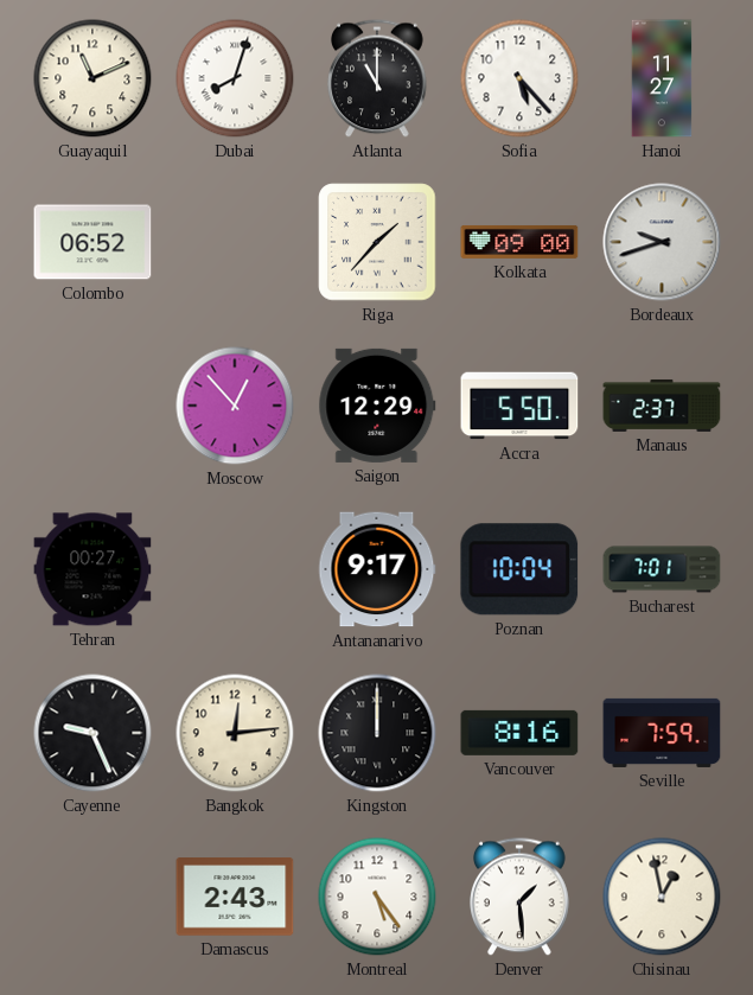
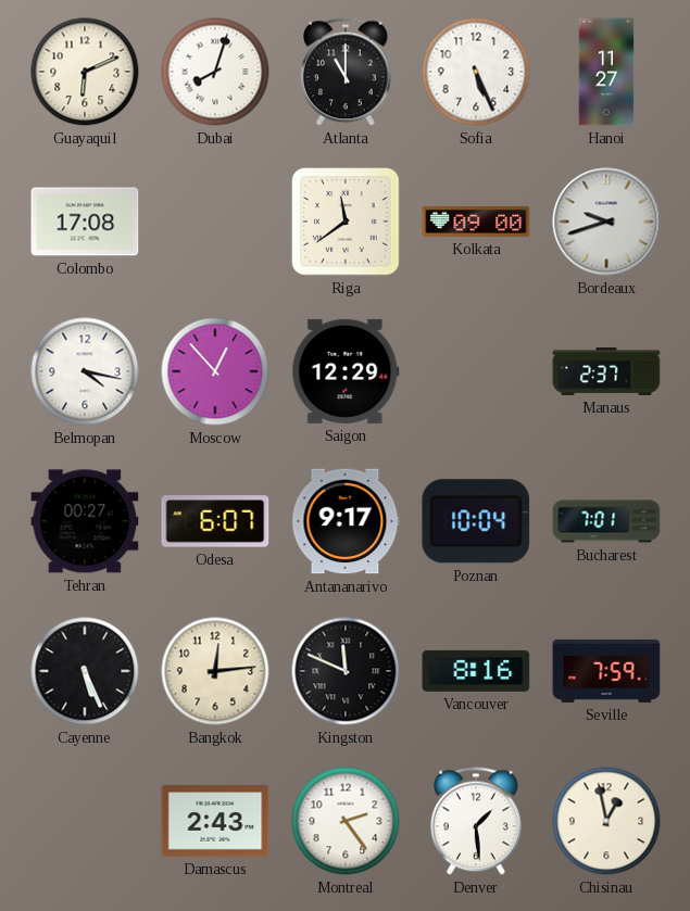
Guayaquil: 11:11 -> 6:11 (85, 72)
Sofia: 5:23 -> 5:26 (476, 72)
Colombo: 06:52 -> 17:08 (85, 222)
Riga: 1:37 -> 11:39 (346, 222)
Belmopan: none -> 4:17 (85, 371)
Accra: 5:50 -> none (519, 406)
Odesa: none -> 6:07 (215, 521)
Cayenne: 9:26 -> 5:26 (85, 671)
Kingston: 12:00 -> 11:49 (346, 671)
Montreal: 5:24 -> 2:24 (346, 821)
